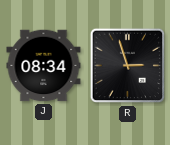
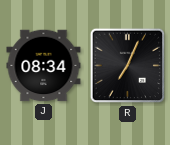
R: 2:57 -> 7:04 (128, 66)
